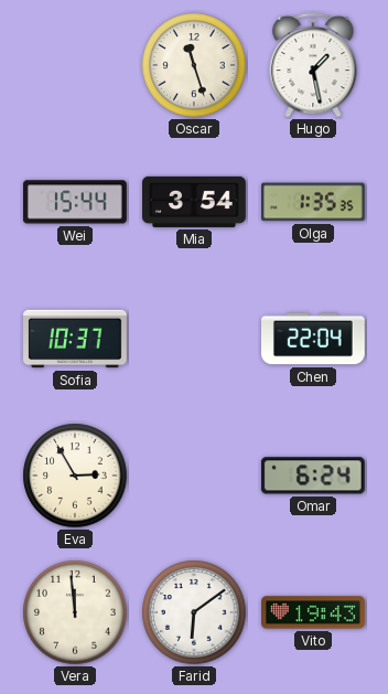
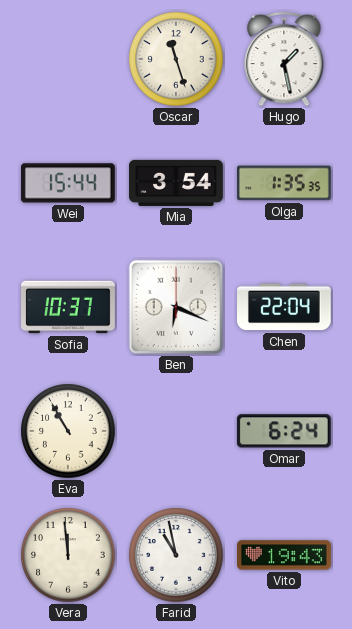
Ben: none -> 6:19 (176, 307)
Eva: 2:55 -> 10:55 (68, 431)
Farid: 6:09 -> 10:58 (176, 555)
